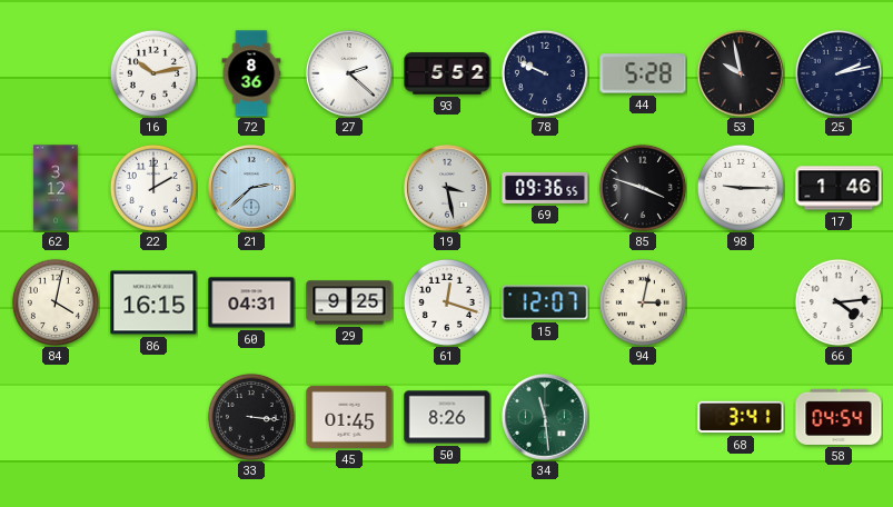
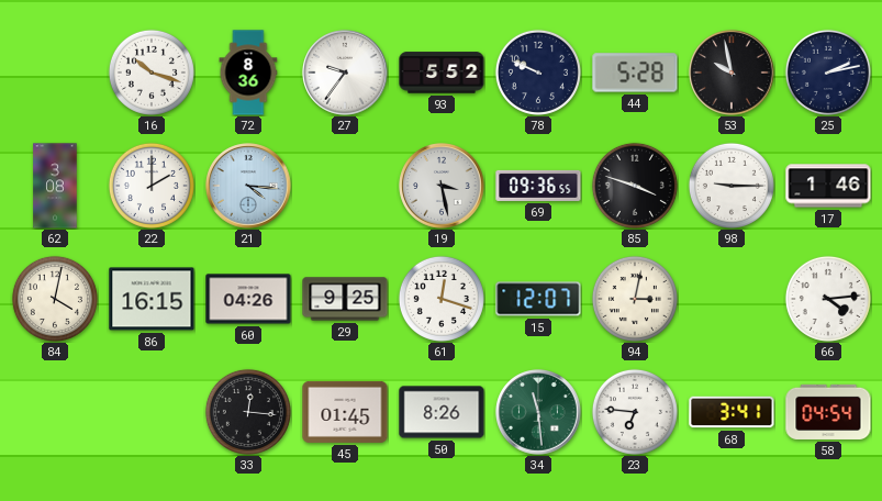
16: 10:13 -> 10:18 (152, 73)
27: 2:22 -> 9:36 (345, 73)
62: 3:12 -> 3:08 (55, 186)
21: 2:38 -> 4:16 (248, 186)
60: 04:31 -> 04:26 (248, 299)
33: 3:16 -> 12:16 (248, 412)
23: none -> 6:46 (635, 412)
